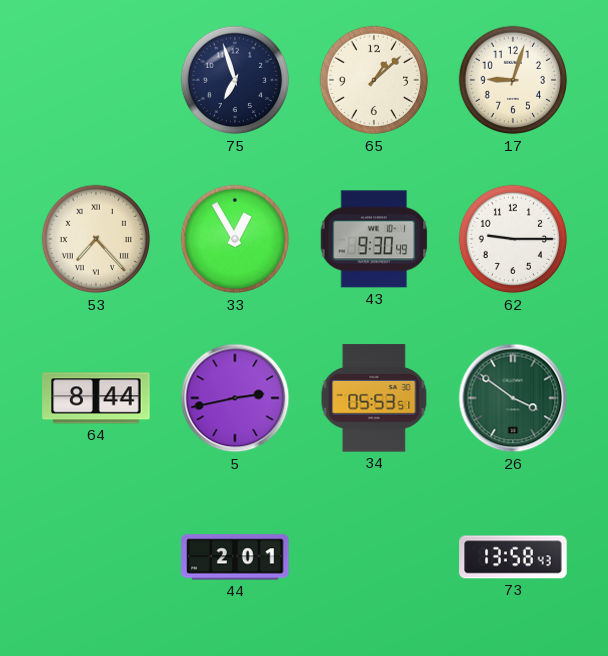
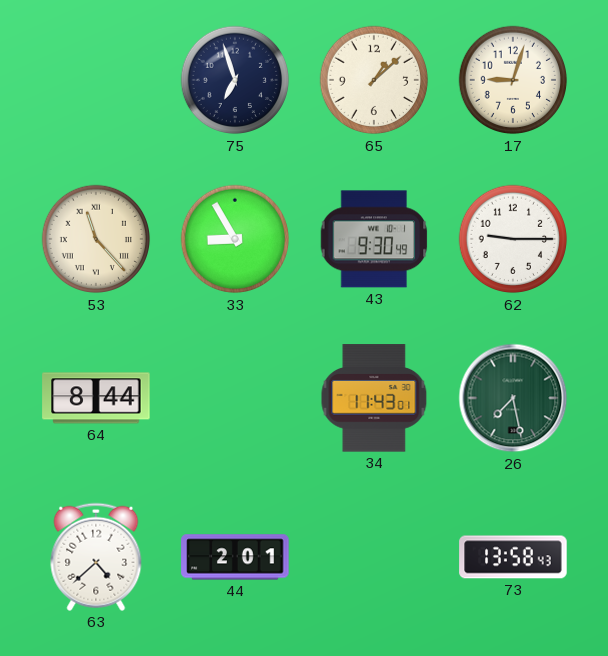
53: 7:23 -> 11:23 (96, 239)
33: 12:55 -> 8:55 (235, 239)
5: 2:43 -> none (235, 398)
34: 05:53 -> 11:43 (374, 398)
26: 3:51 -> 7:28 (513, 398)
63: none -> 4:38 (96, 557)
